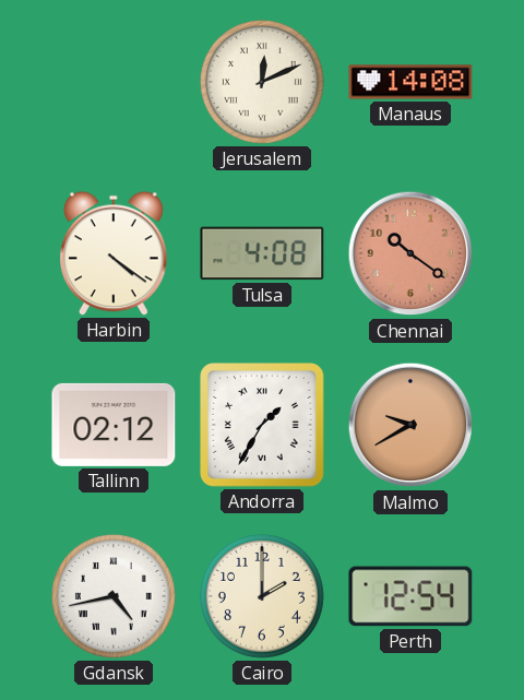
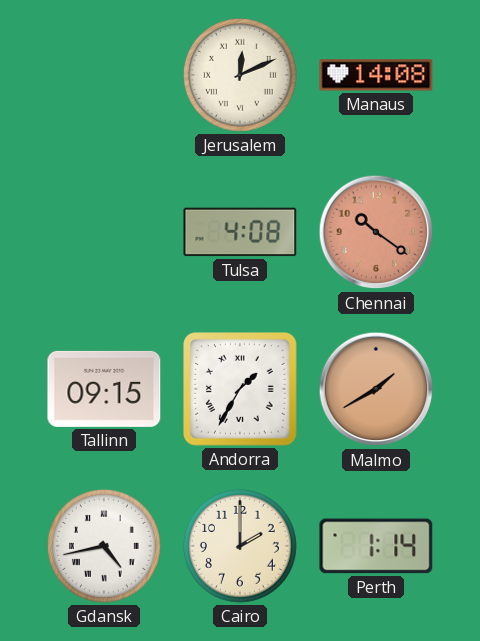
Harbin: 4:21 -> none (114, 253)
Tallinn: 02:12 -> 09:15 (104, 389)
Malmo: 9:40 -> 1:40 (376, 389)
Perth: 12:54 -> 1:14 (376, 546)
